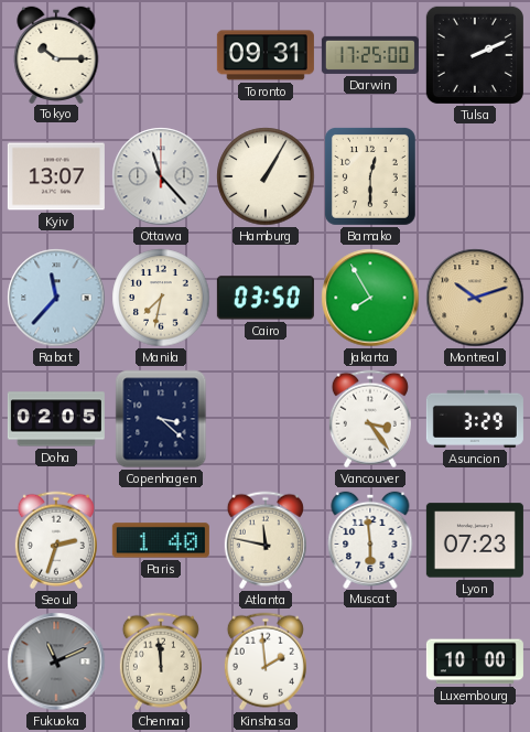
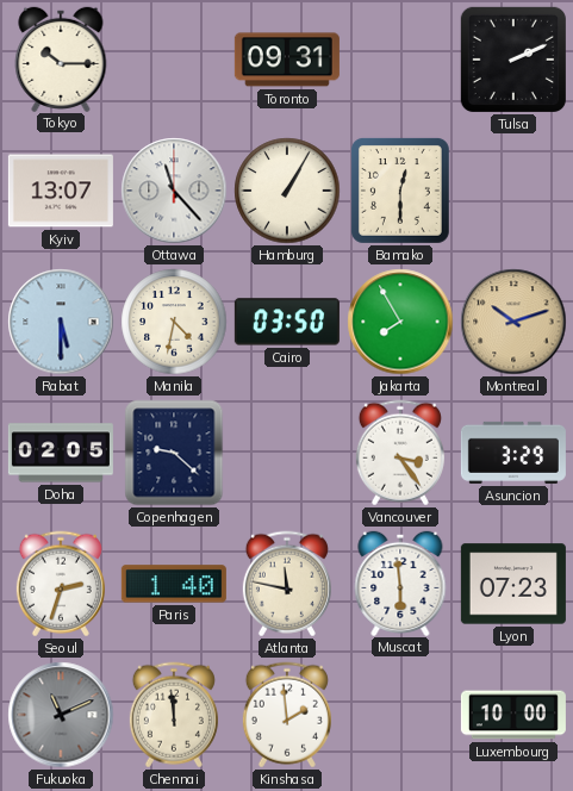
Darwin: 17:25 -> none (370, 55)
Rabat: 11:37 -> 5:30 (61, 322)
Manila: 7:32 -> 4:32 (174, 322)
Copenhagen: 3:22 -> 9:22 (174, 453)
